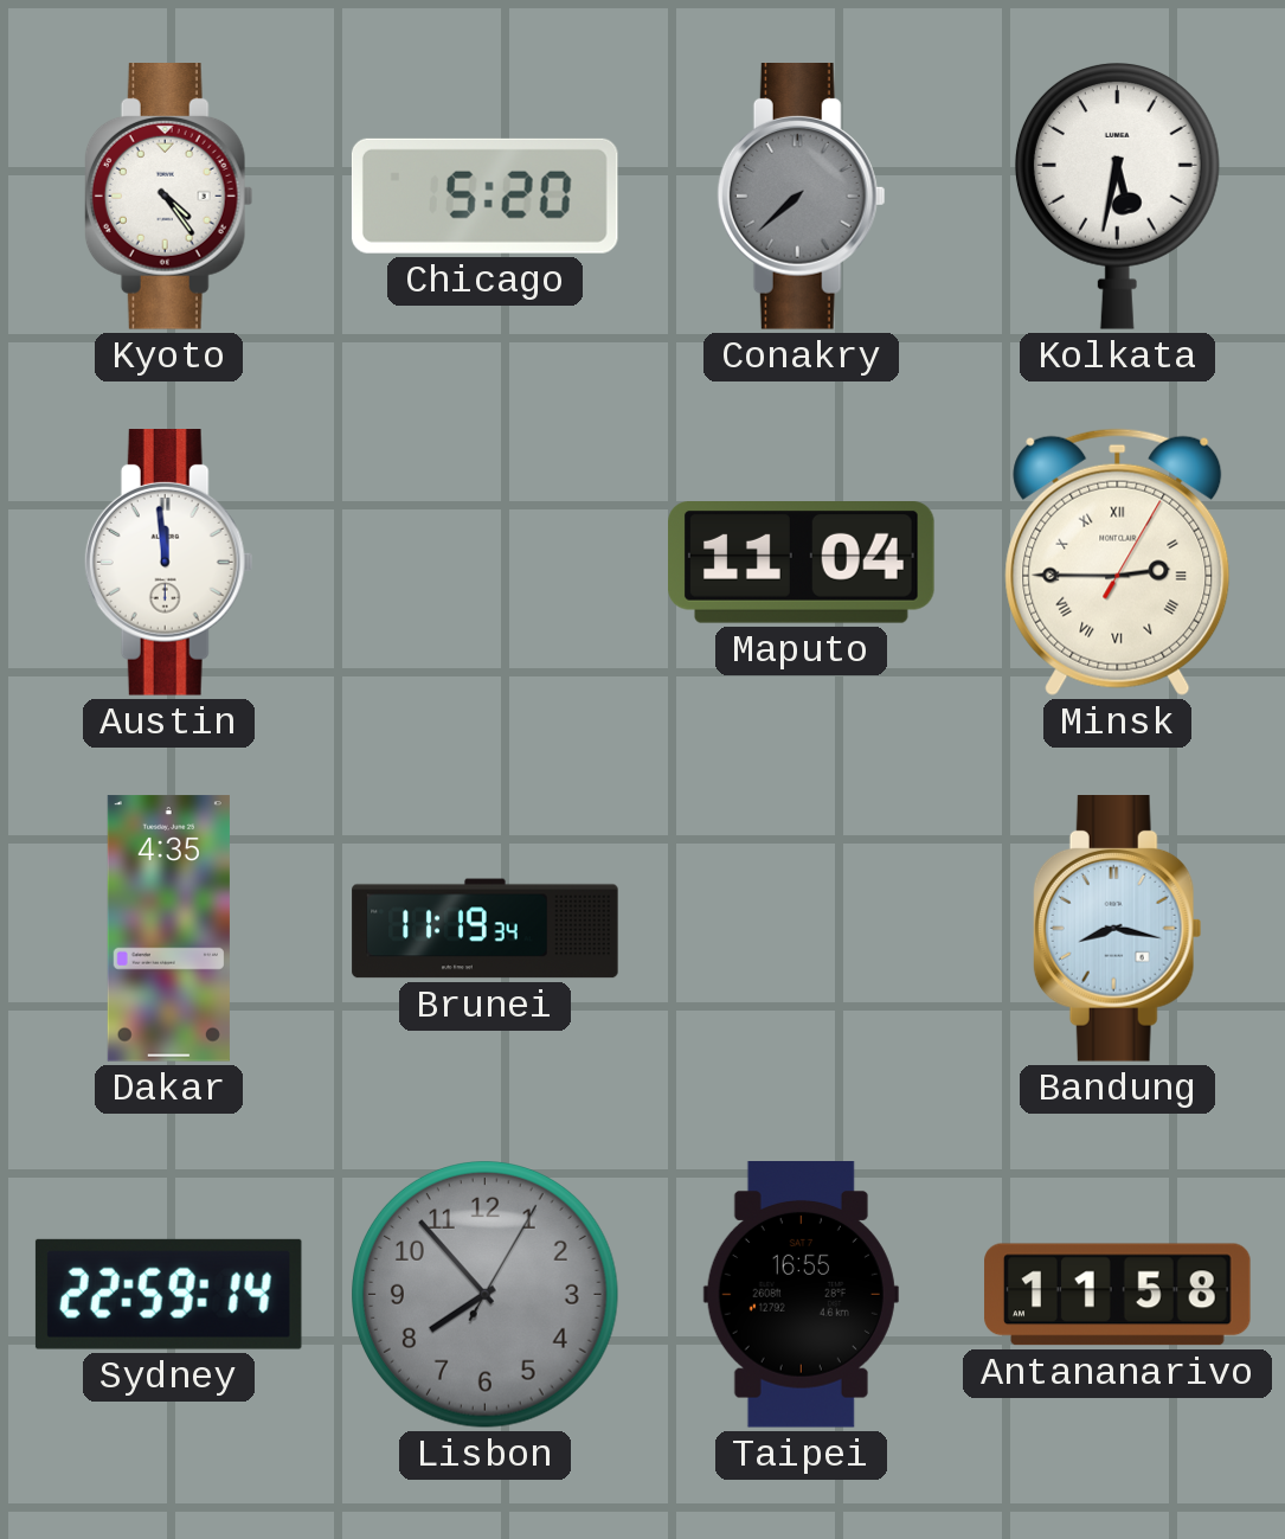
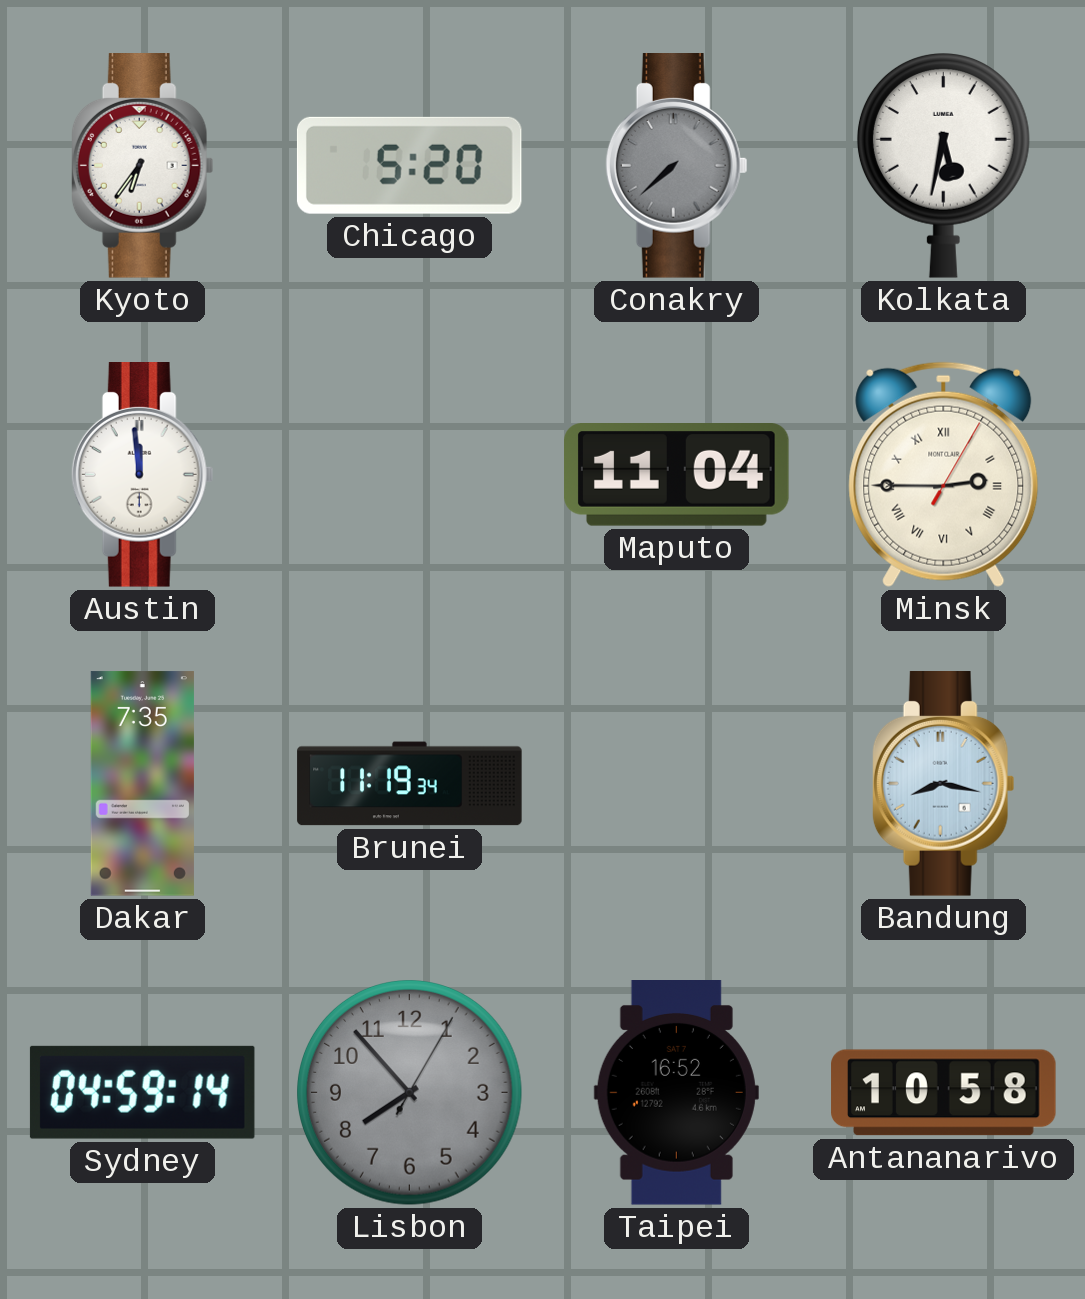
Kyoto: 4:24 -> 6:36 (142, 166)
Dakar: 4:35 -> 7:35 (142, 784)
Sydney: 22:59 -> 04:59 (142, 1092)
Taipei: 16:55 -> 16:52 (676, 1093)
Antananarivo: 11:58 -> 10:58 (944, 1093)
